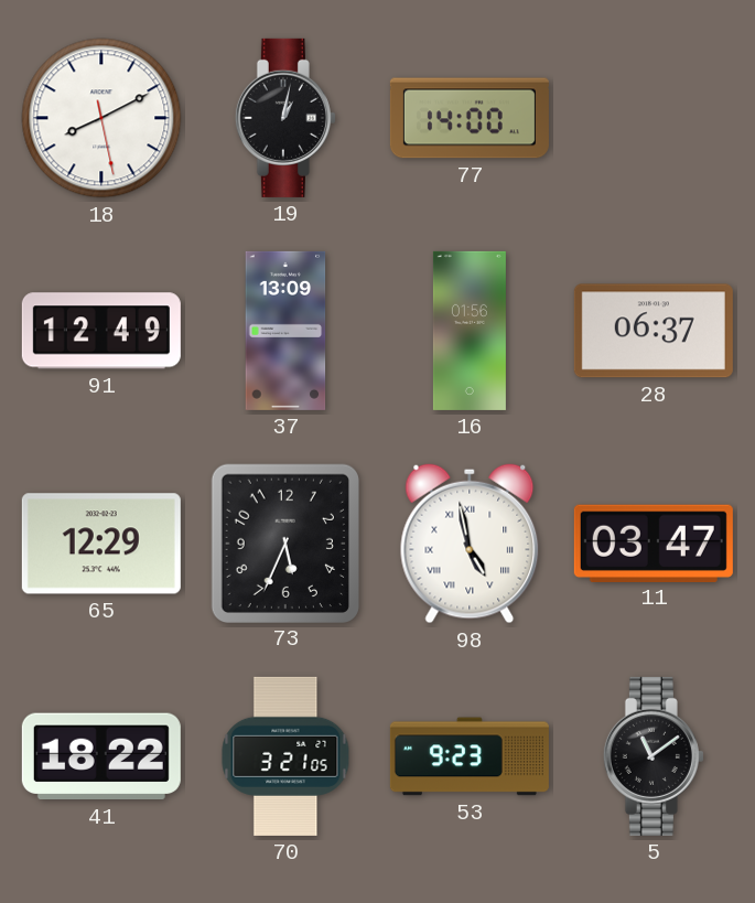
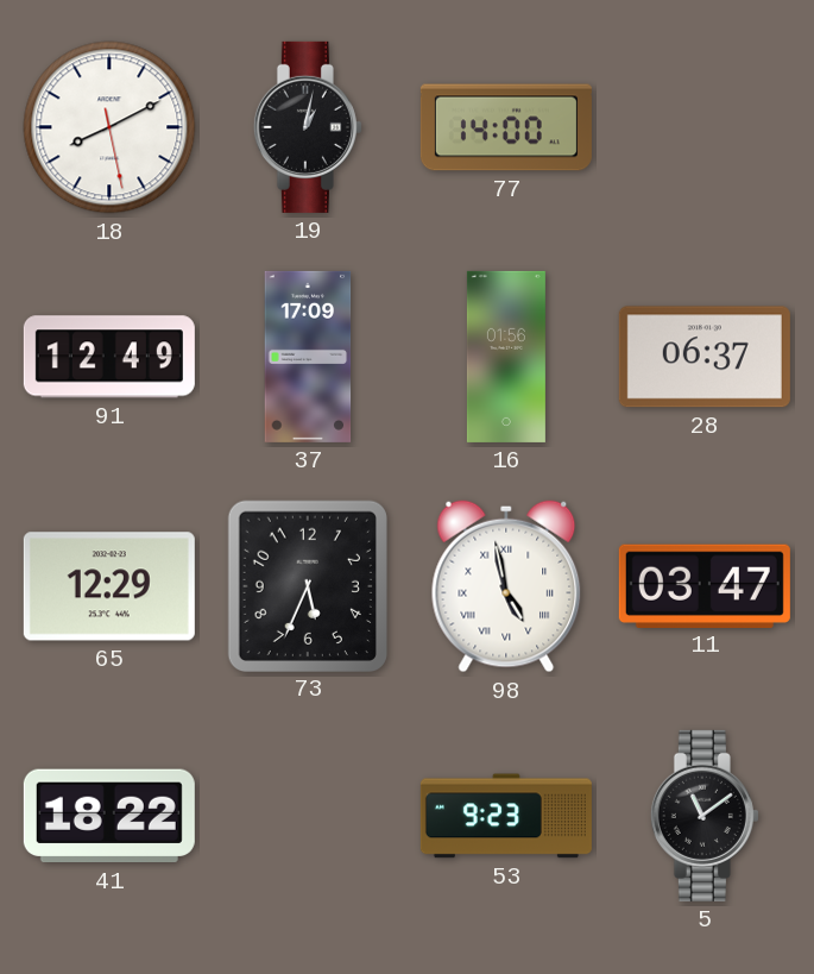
37: 13:09 -> 17:09 (308, 357)
70: 3:21 -> none (285, 756)
